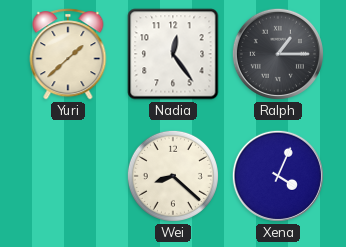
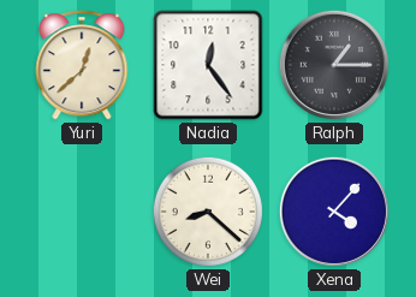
Yuri: 1:38 -> 12:38 (82, 65)
Xena: 4:04 -> 4:07 (334, 212)
